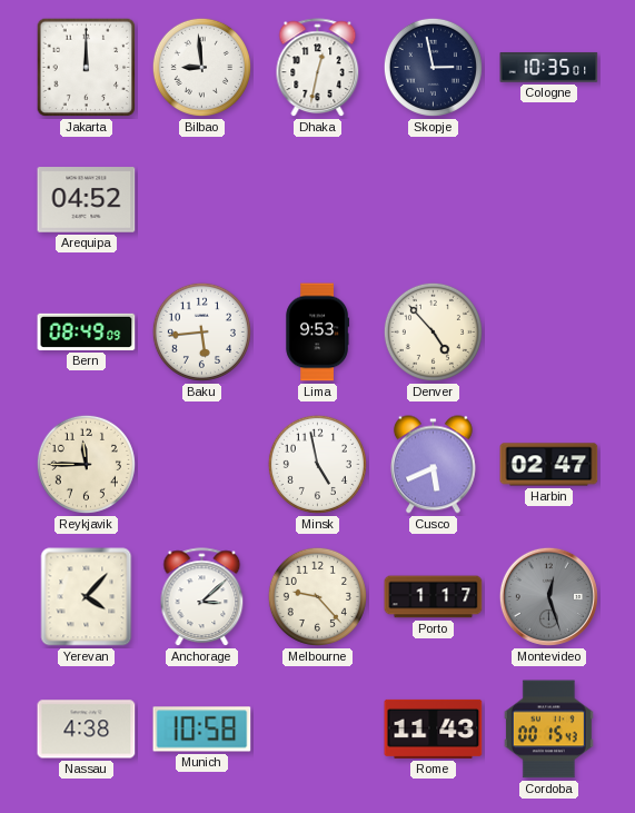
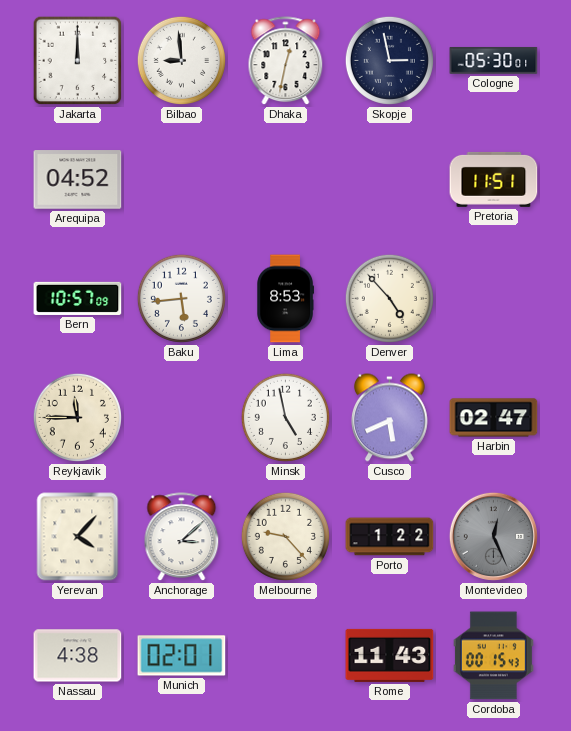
Cologne: 10:35 -> 05:30 (494, 60)
Pretoria: none -> 11:51 (494, 179)
Bern: 08:49 -> 10:57 (78, 298)
Lima: 9:53 -> 8:53 (285, 299)
Porto: 1:17 -> 1:22 (390, 537)
Montevideo: 12:27 -> 12:26 (493, 536)
Munich: 10:58 -> 02:01 (182, 656)
